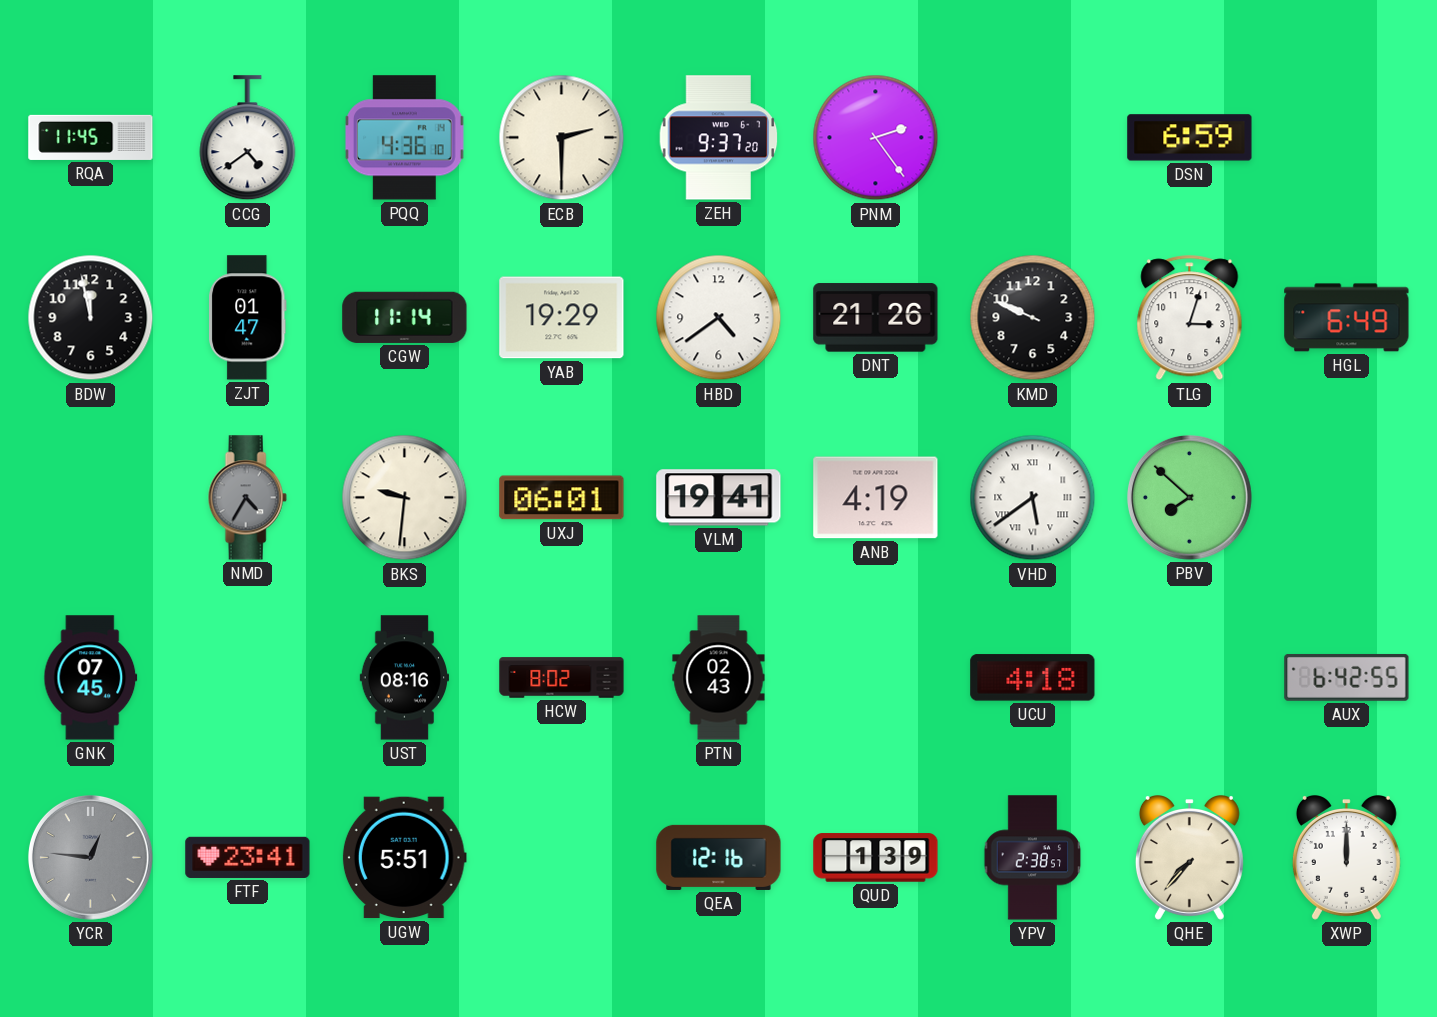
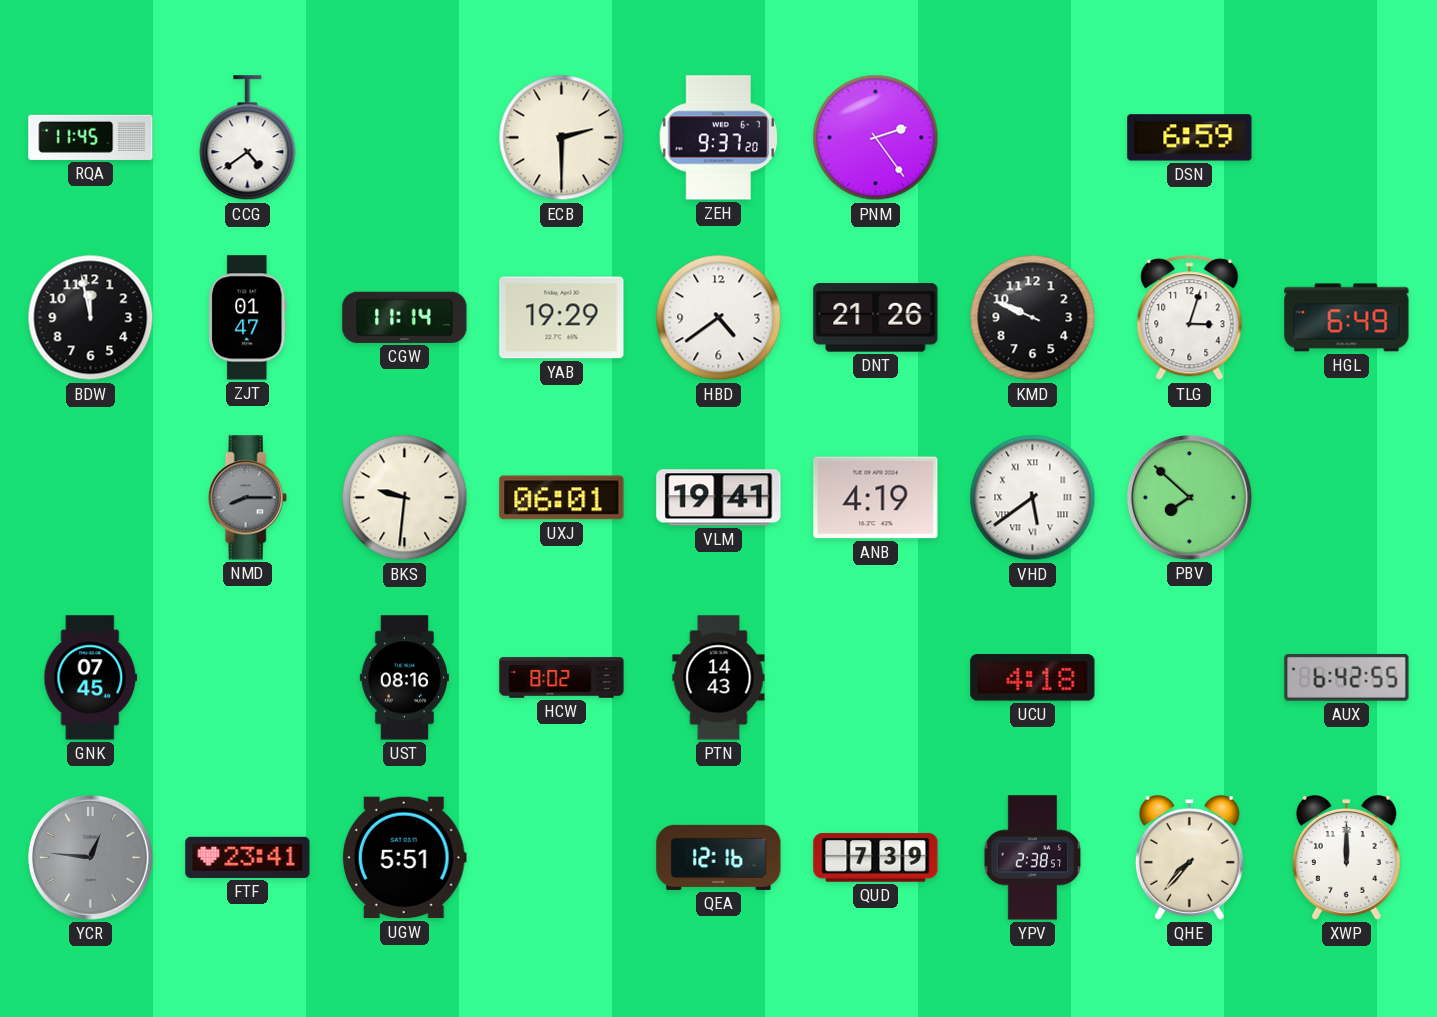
PQQ: 4:36 -> none (405, 138)
NMD: 4:35 -> 8:15 (247, 498)
PTN: 02:43 -> 14:43 (719, 678)
QUD: 1:39 -> 7:39 (876, 858)
